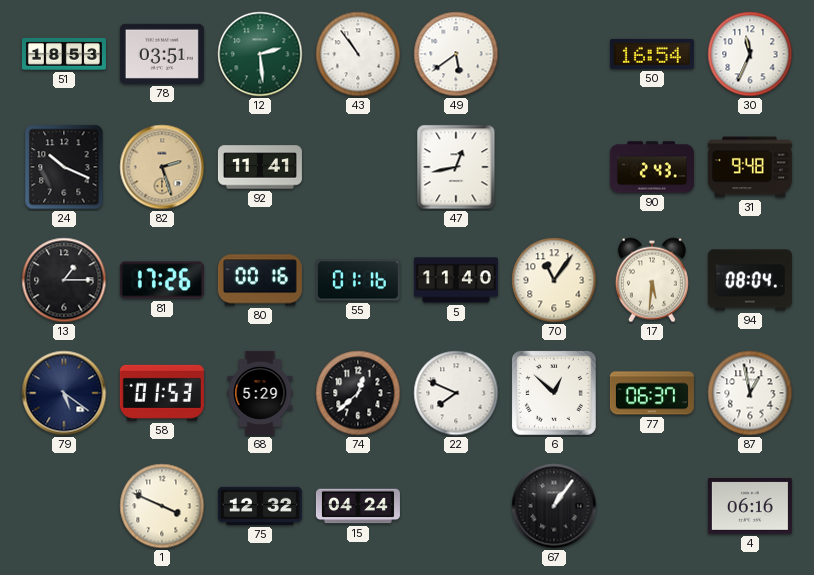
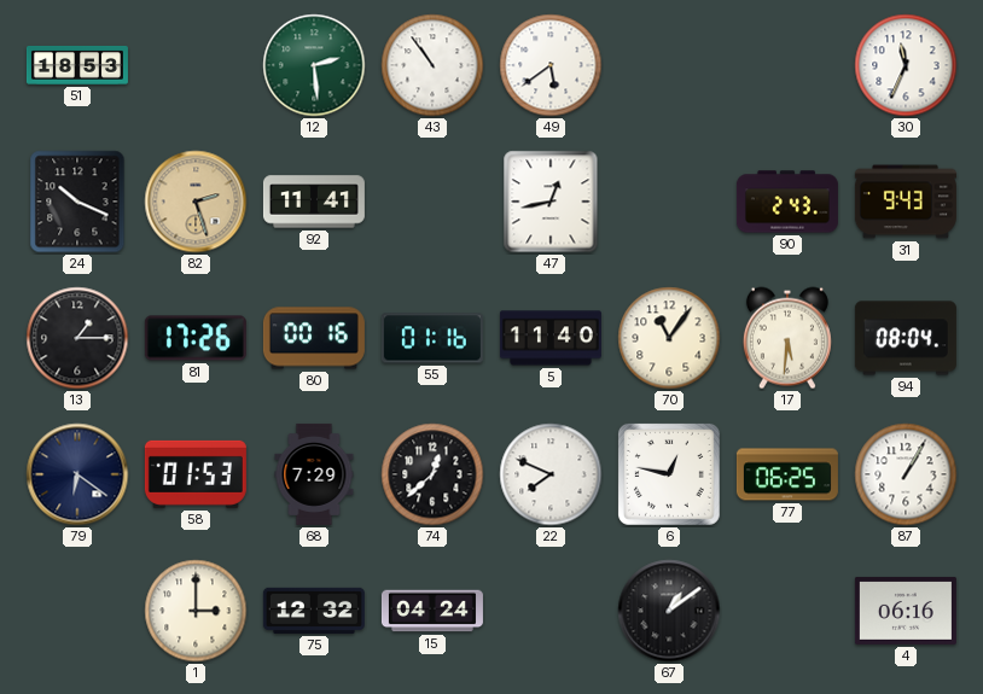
78: 03:51 -> none (162, 54)
50: 16:54 -> none (652, 54)
31: 9:48 -> 9:43 (906, 202)
79: 5:21 -> 6:21 (77, 474)
68: 5:29 -> 7:29 (314, 474)
6: 12:52 -> 12:47 (669, 474)
77: 06:37 -> 06:25 (787, 474)
87: 12:58 -> 1:05 (906, 474)
1: 3:49 -> 3:00 (196, 611)
67: 1:06 -> 1:09 (669, 611)
